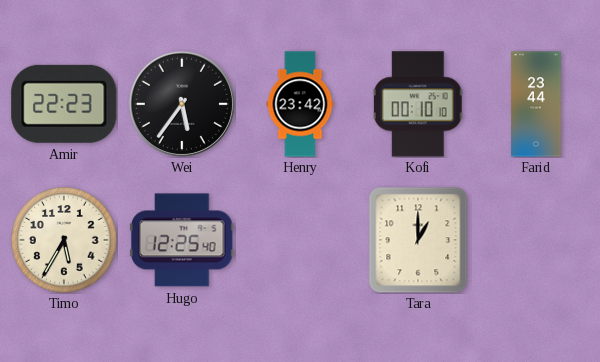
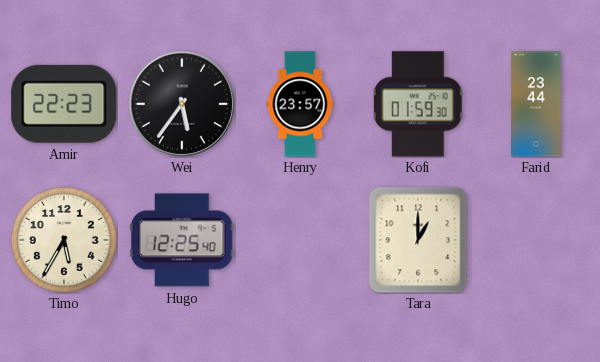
Henry: 23:42 -> 23:57 (300, 104)
Kofi: 00:10 -> 01:59 (418, 104)
